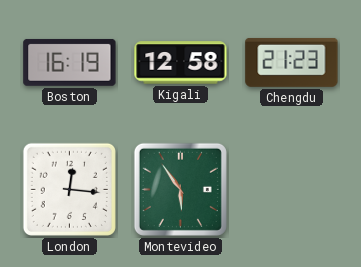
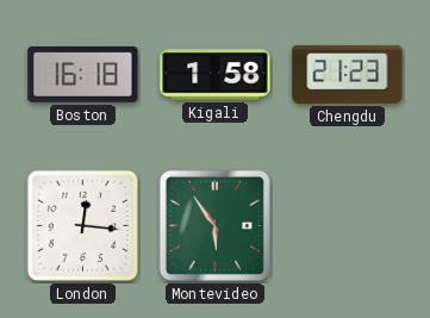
Boston: 16:19 -> 16:18 (83, 74)
Kigali: 12:58 -> 1:58 (216, 75)
